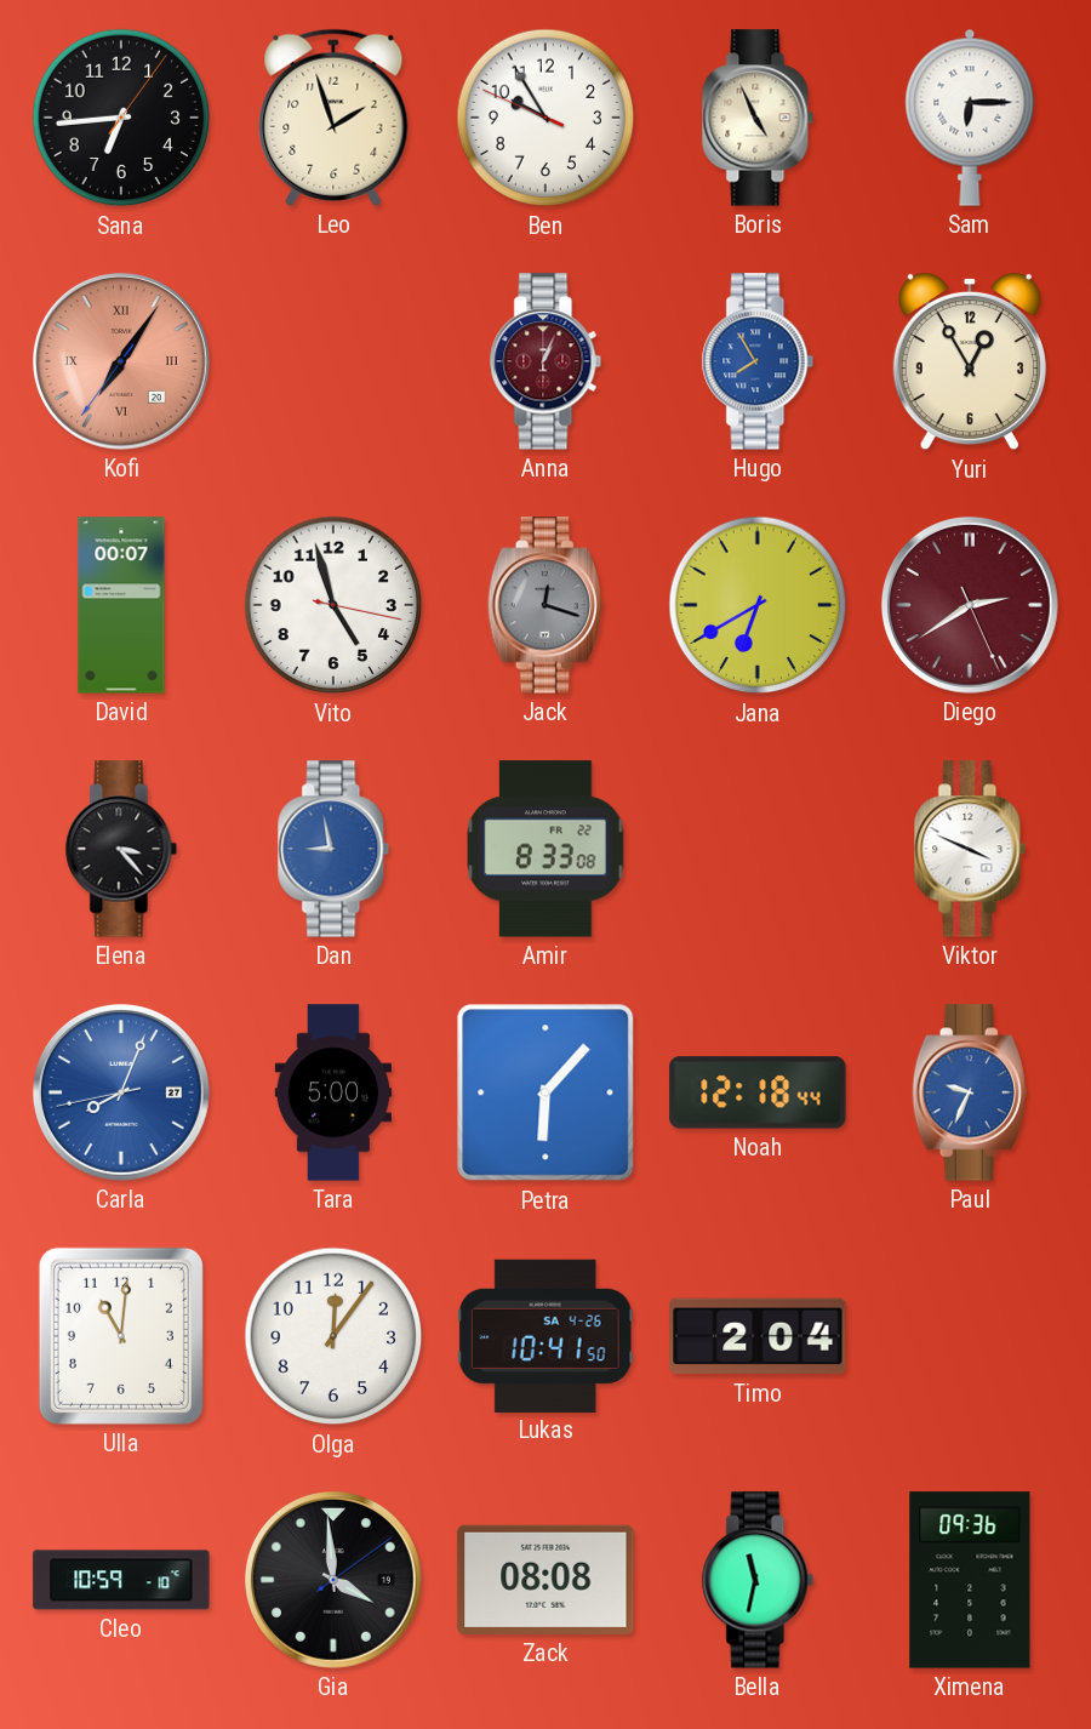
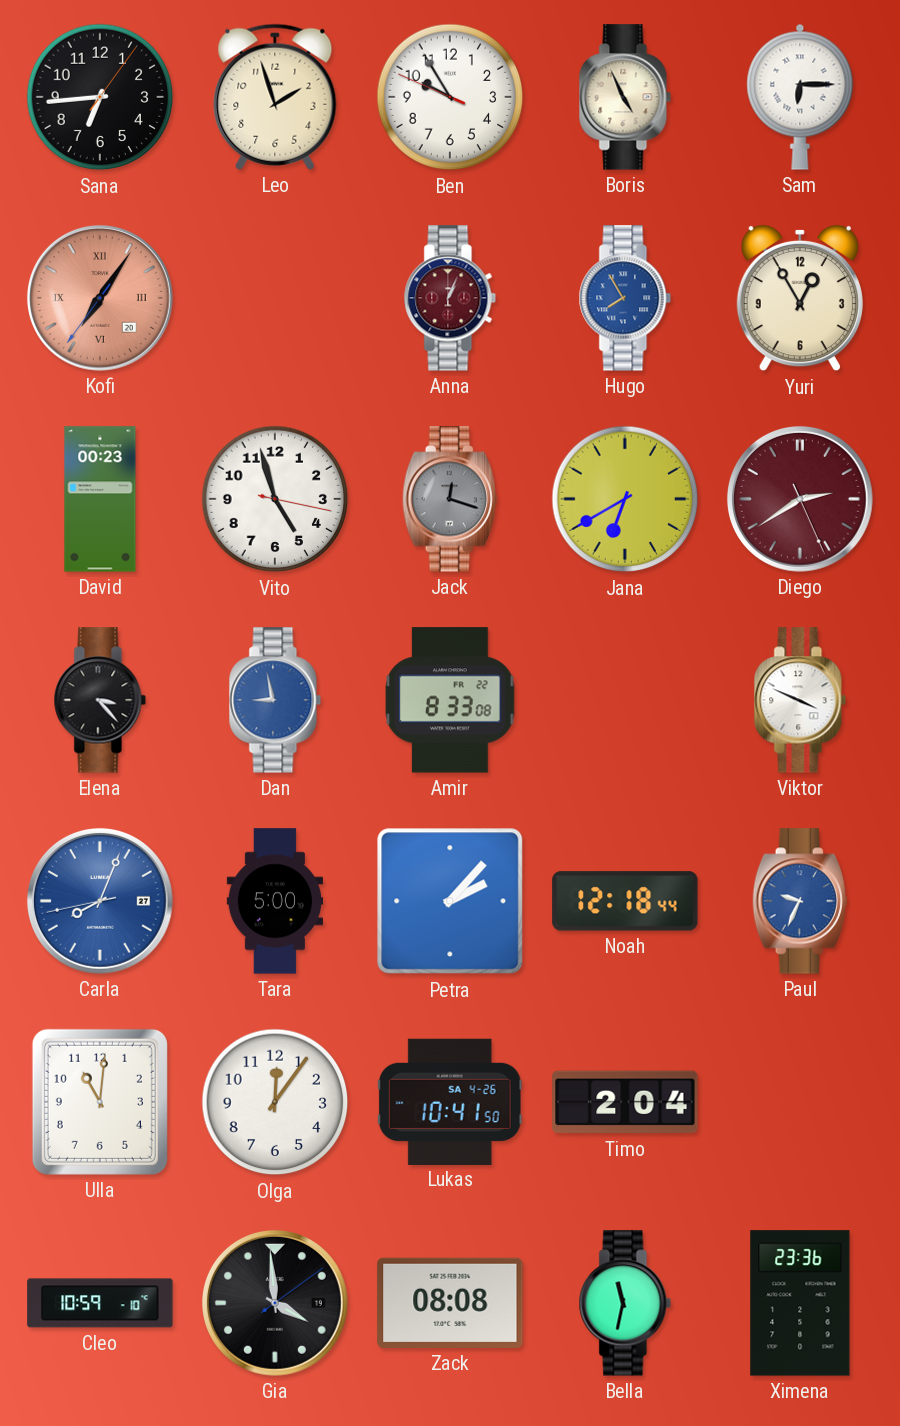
David: 00:07 -> 00:23 (100, 499)
Petra: 6:07 -> 2:07 (450, 901)
Ximena: 09:36 -> 23:36 (800, 1303)
